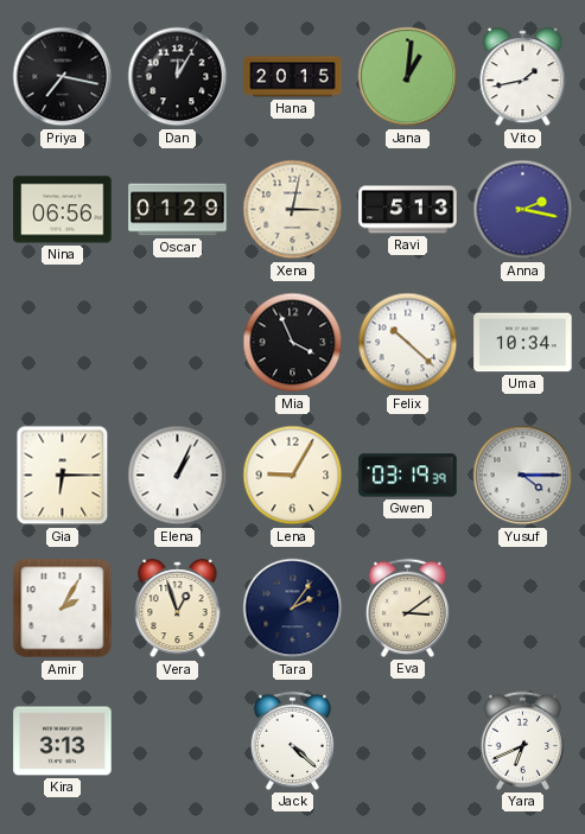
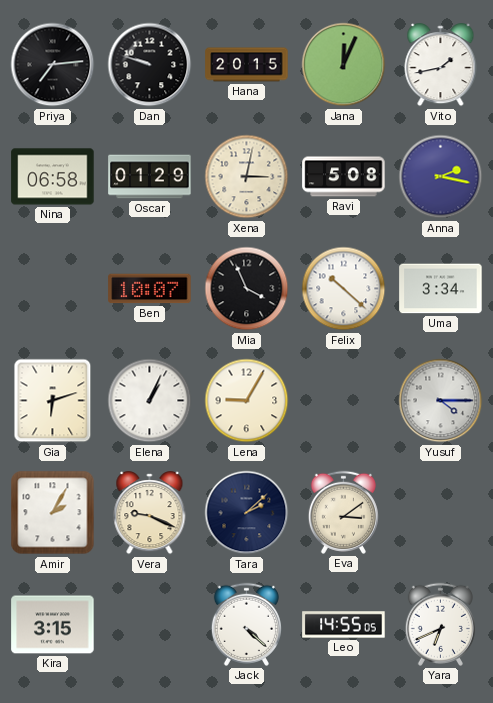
Priya: 7:17 -> 7:14 (53, 65)
Dan: 12:05 -> 9:48 (150, 65)
Jana: 1:01 -> 12:04 (344, 65)
Nina: 06:56 -> 06:58 (53, 177)
Ravi: 5:13 -> 5:08 (344, 177)
Ben: none -> 10:07 (150, 289)
Uma: 10:34 -> 3:34 (441, 289)
Gia: 6:15 -> 6:12 (53, 401)
Gwen: 03:19 -> none (408, 476)
Vera: 12:57 -> 9:19 (150, 513)
Tara: 2:06 -> 2:08 (247, 513)
Kira: 3:13 -> 3:15 (53, 625)
Leo: none -> 14:55 (344, 625)
